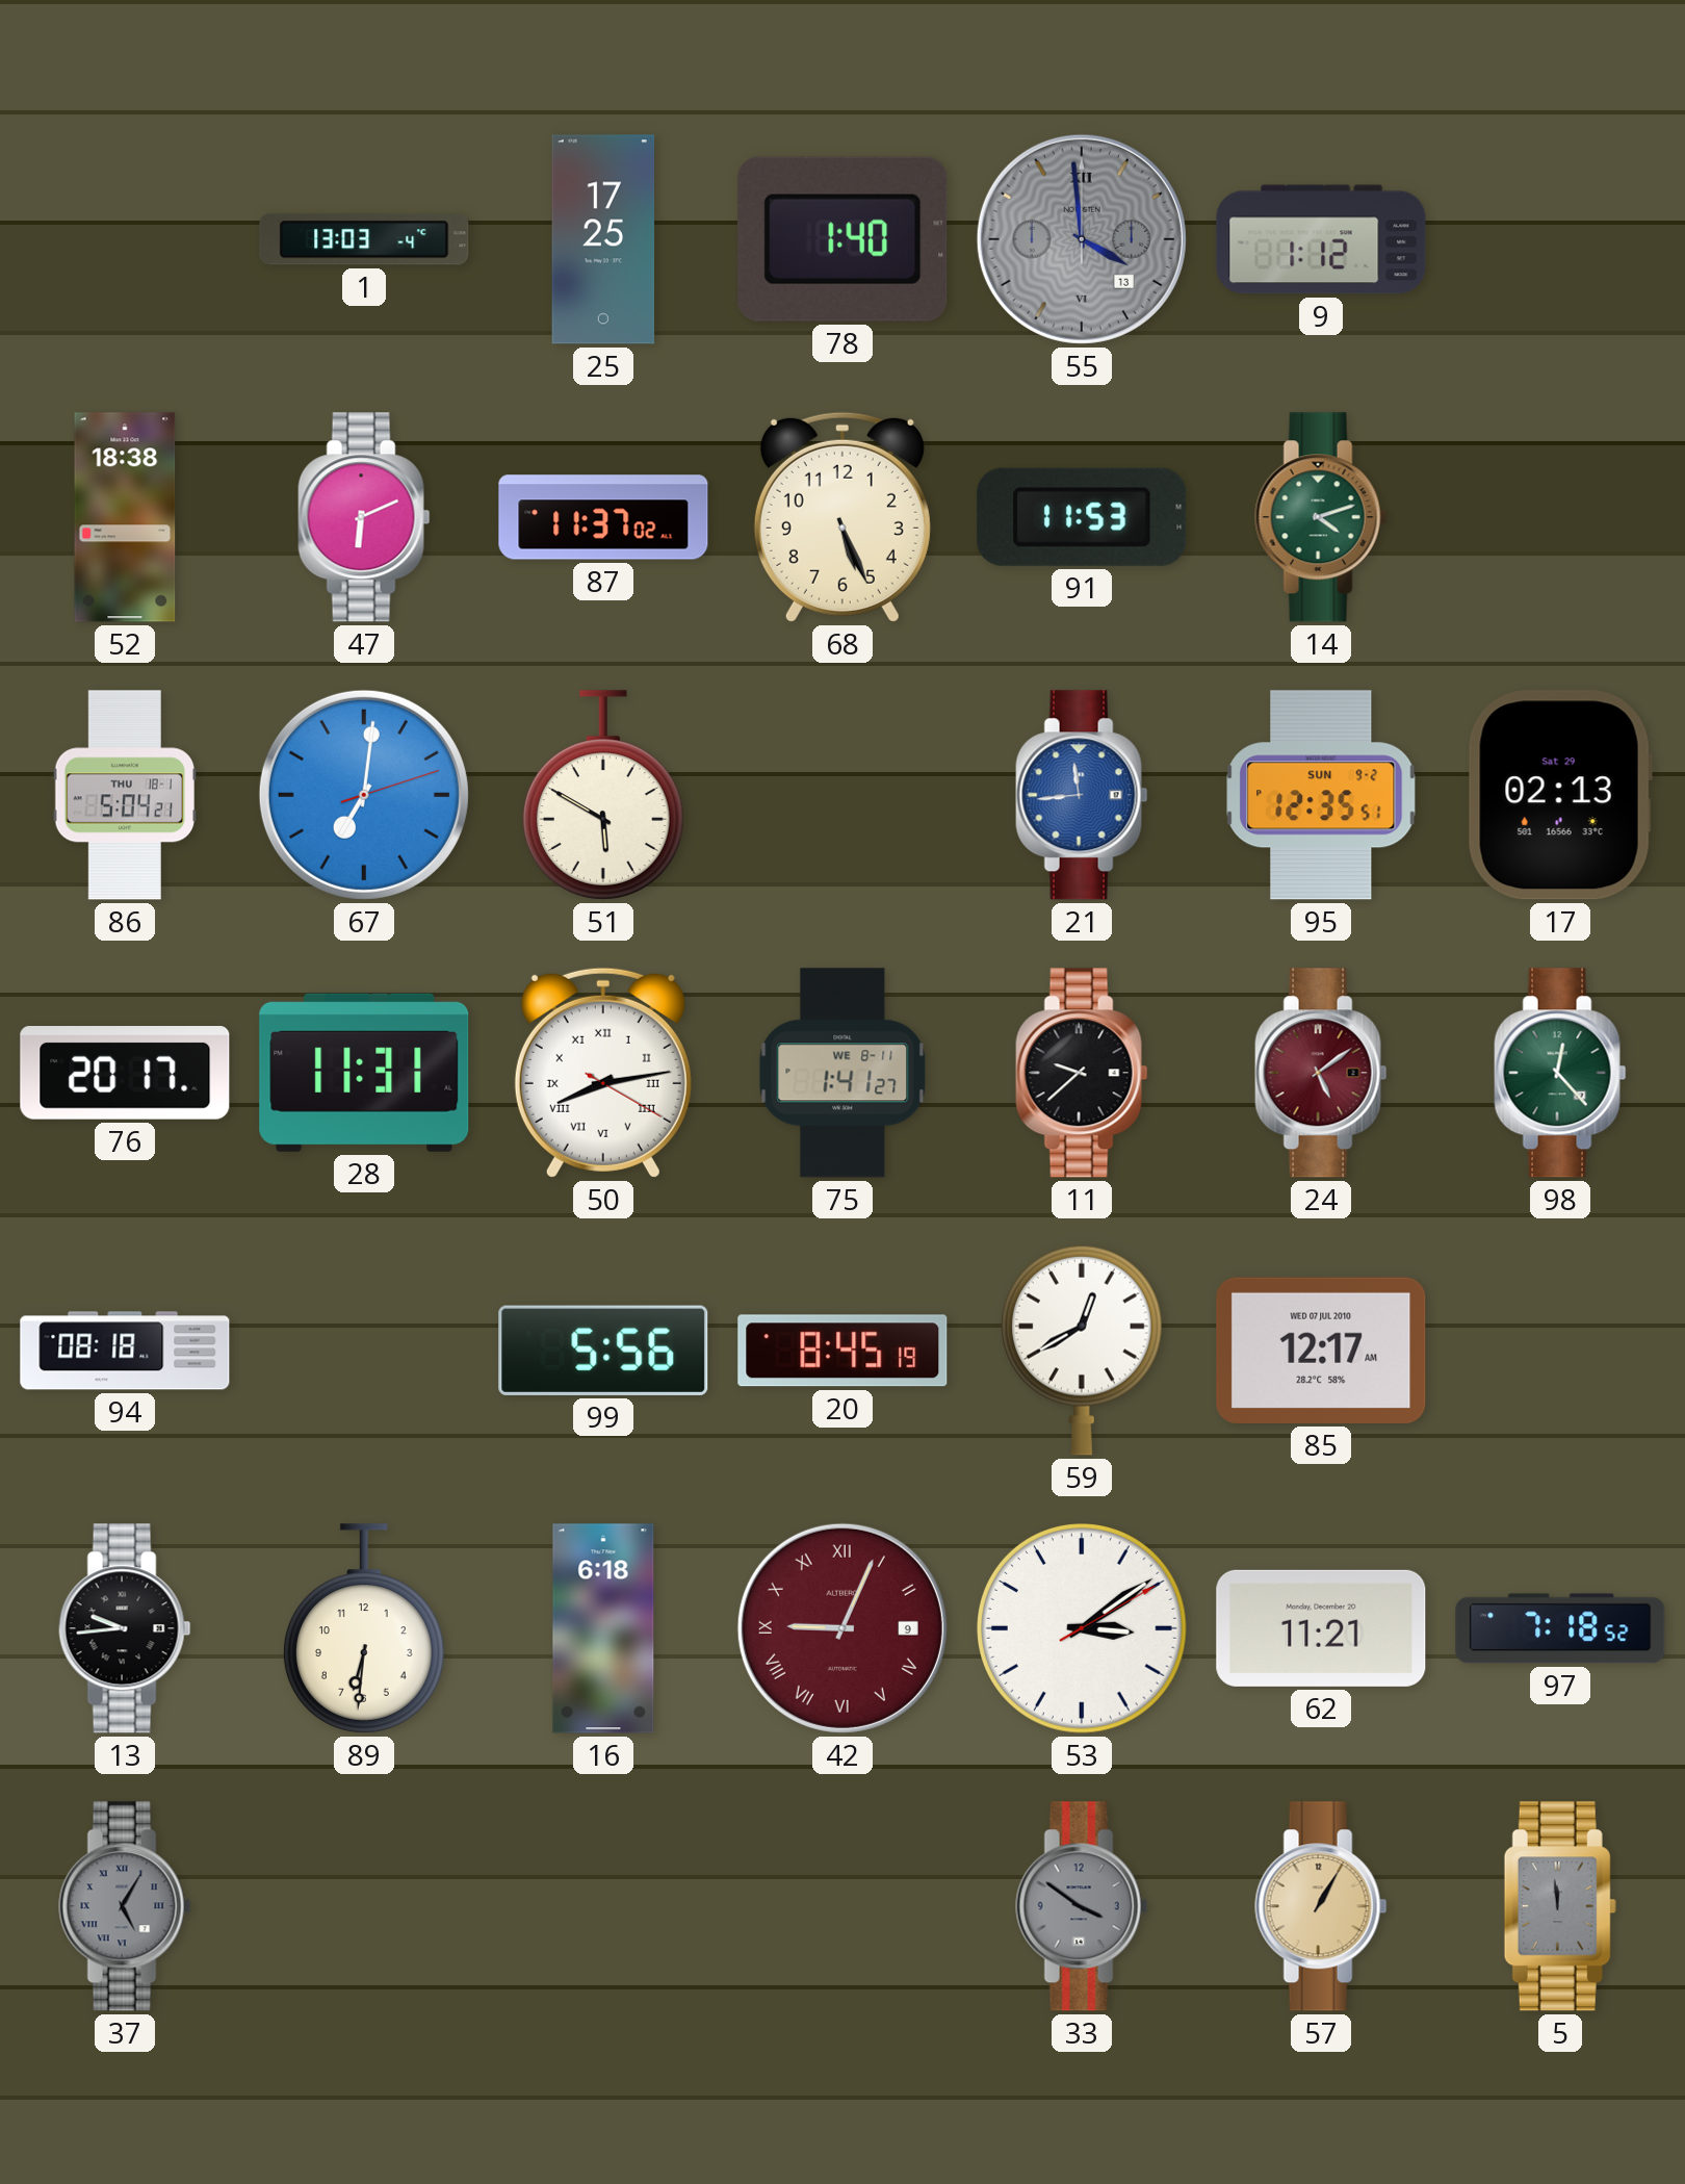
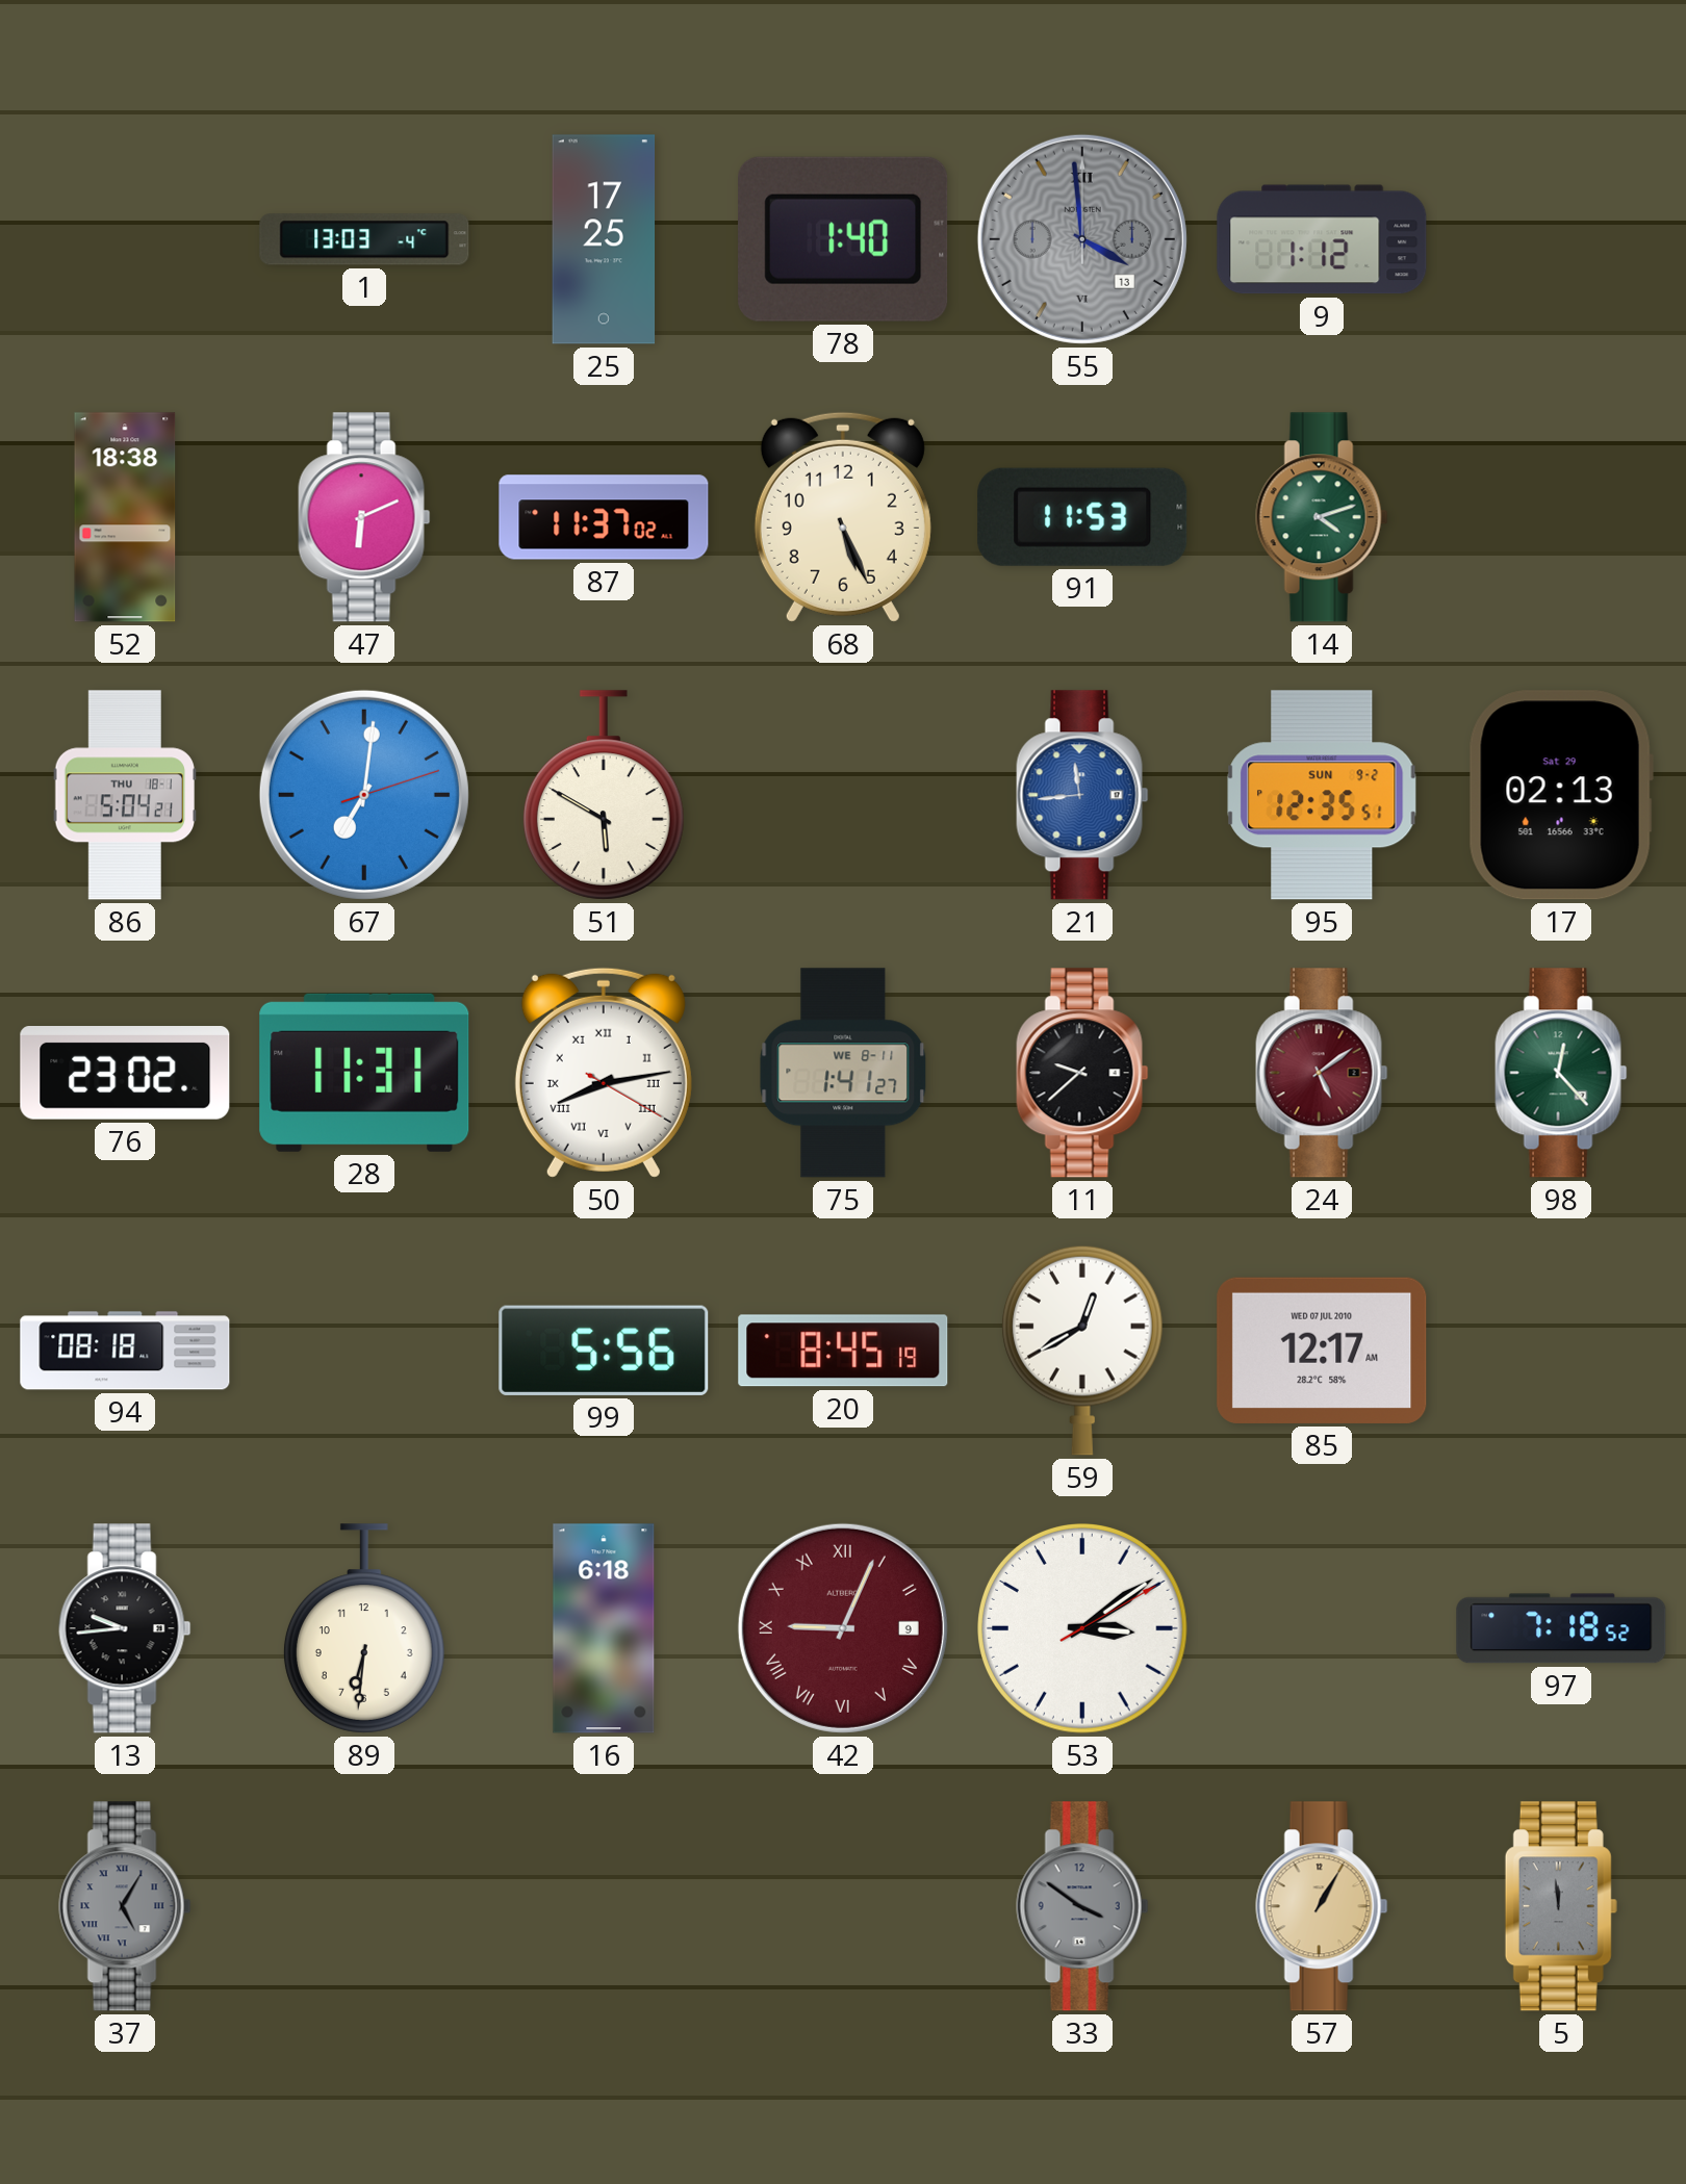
76: 20:17 -> 23:02 (125, 1074)
62: 11:21 -> none (1321, 1628)
